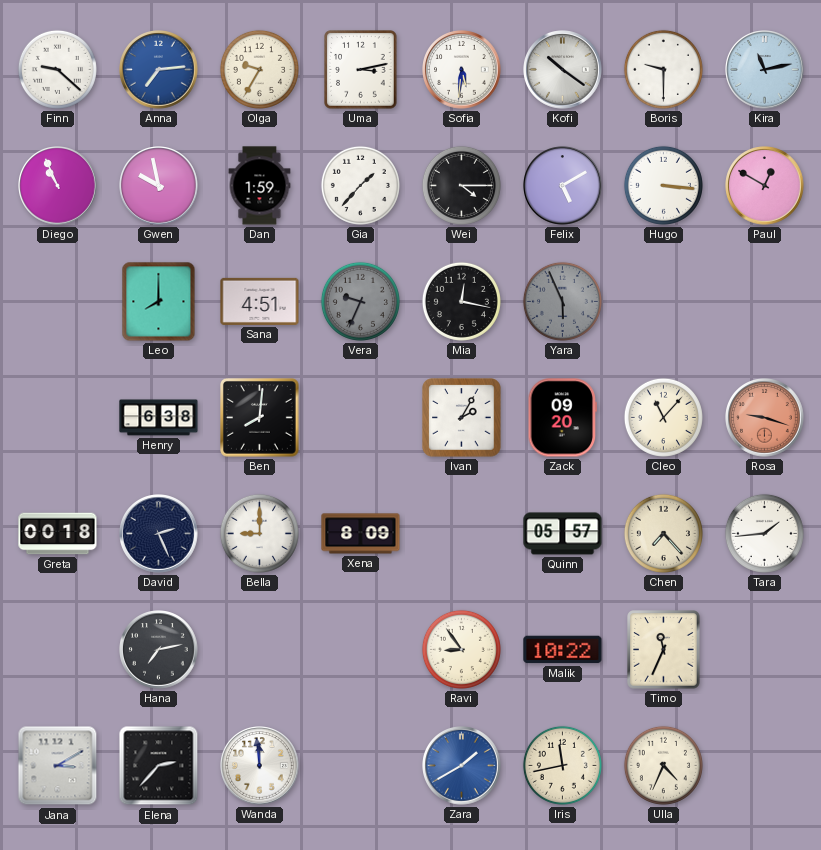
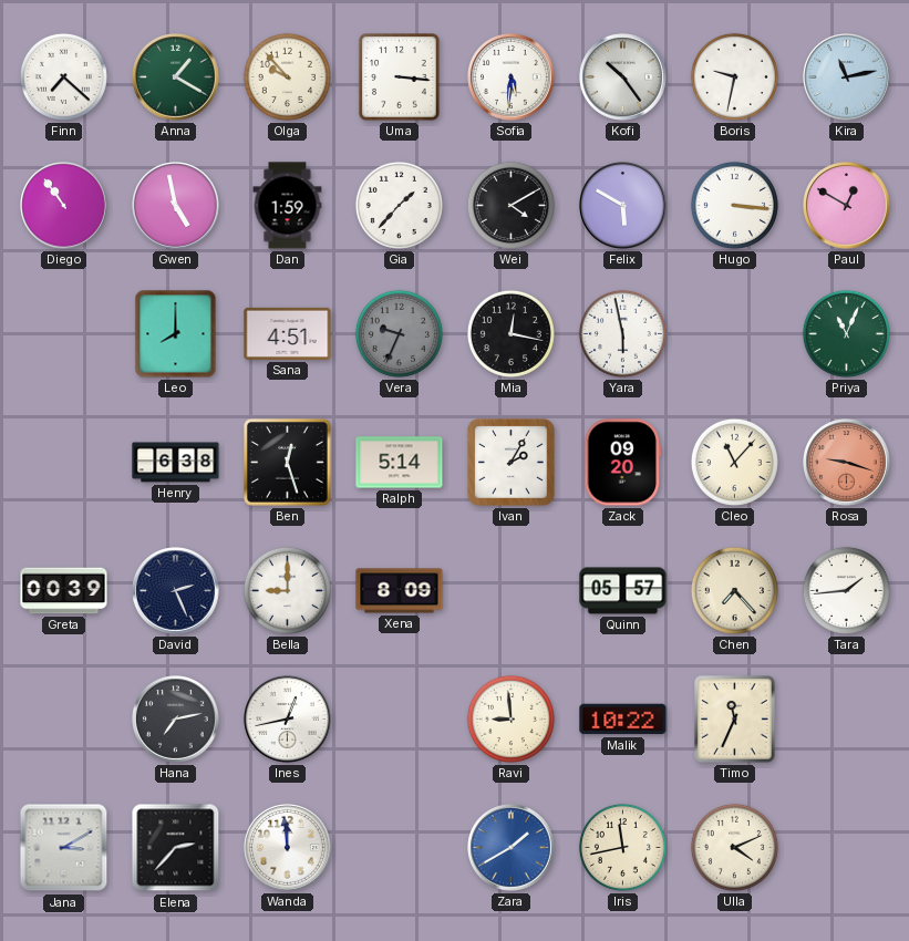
Finn: 9:22 -> 7:22 (63, 76)
Anna: 7:14 -> 1:20 (176, 77)
Anna dial: blue -> green (176, 77)
Olga: 9:35 -> 9:53 (287, 76)
Uma: 3:13 -> 3:16 (400, 77)
Kofi: 10:21 -> 10:24 (623, 77)
Boris: 9:30 -> 9:32 (734, 76)
Diego: 10:56 -> 10:54 (64, 206)
Gwen: 9:58 -> 4:58 (176, 206)
Wei: 4:15 -> 4:10 (510, 205)
Felix: 5:10 -> 5:50 (623, 206)
Yara: 5:56 -> 5:58 (622, 333)
Yara dial: grey -> white (622, 333)
Priya: none -> 11:04 (846, 333)
Ben: 8:01 -> 12:27 (288, 463)
Ralph: none -> 5:14 (400, 463)
Greta: 00:18 -> 00:39 (64, 591)
Ines: none -> 12:43 (288, 720)
Ravi: 8:54 -> 8:59 (510, 718)
Ulla: 4:34 -> 4:11 (734, 847)
